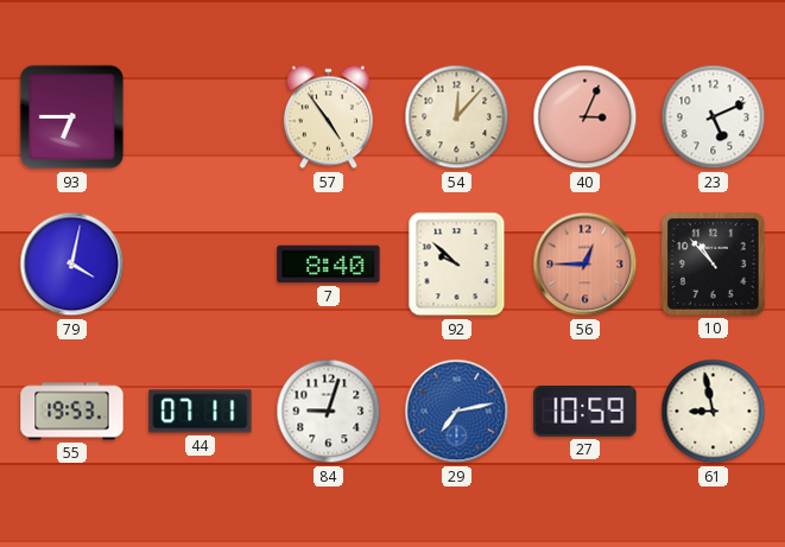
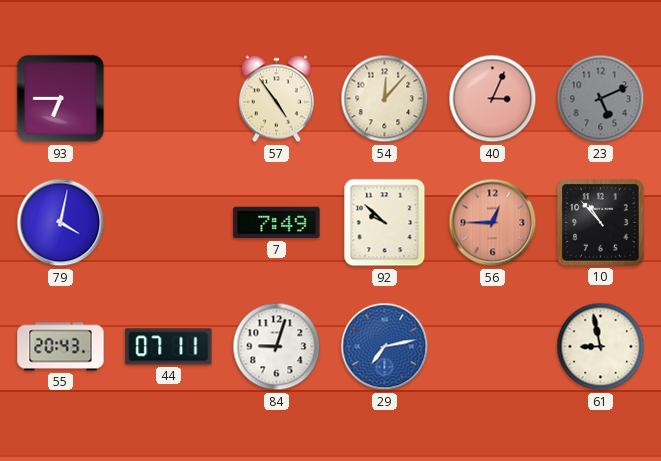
23 dial: white -> grey (601, 99)
7: 8:40 -> 7:49 (277, 223)
55: 19:53 -> 20:43 (61, 347)
27: 10:59 -> none (585, 412)
